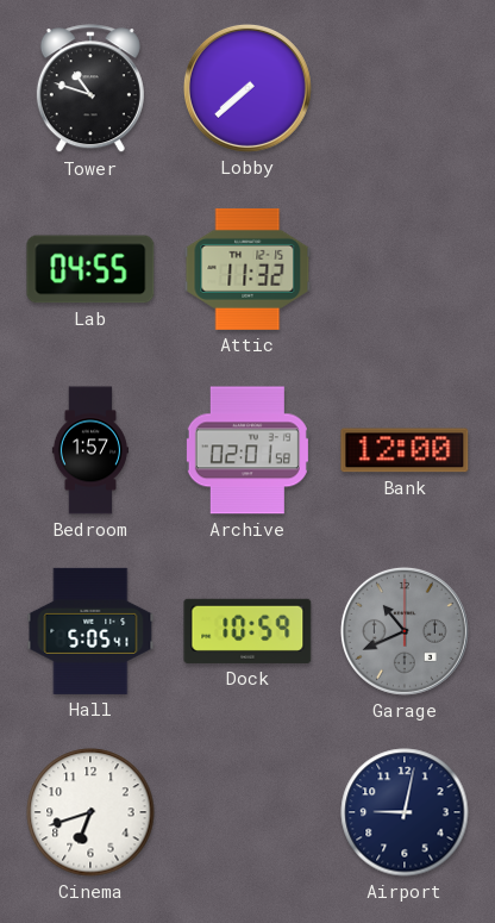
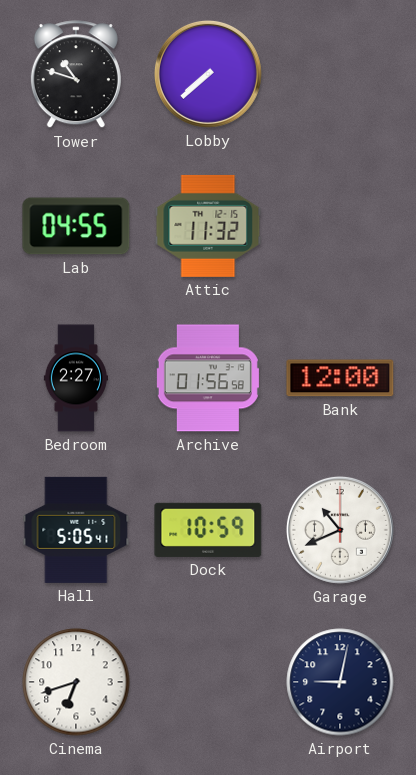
Bedroom: 1:57 -> 2:27 (75, 378)
Archive: 02:01 -> 01:56 (208, 378)
Garage dial: grey -> white (340, 530)
